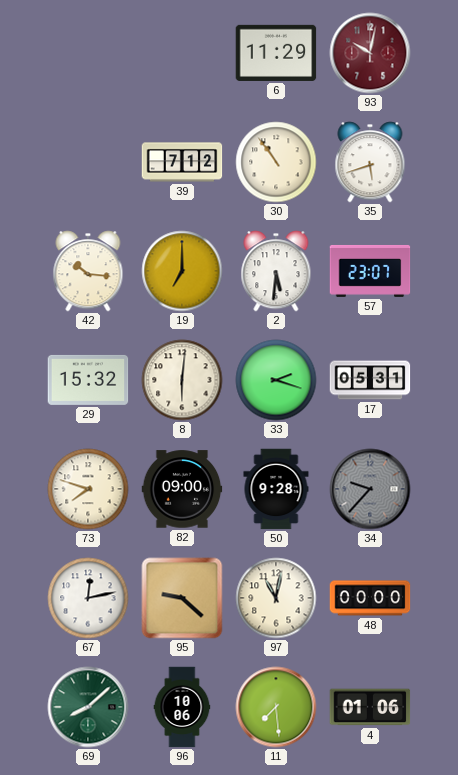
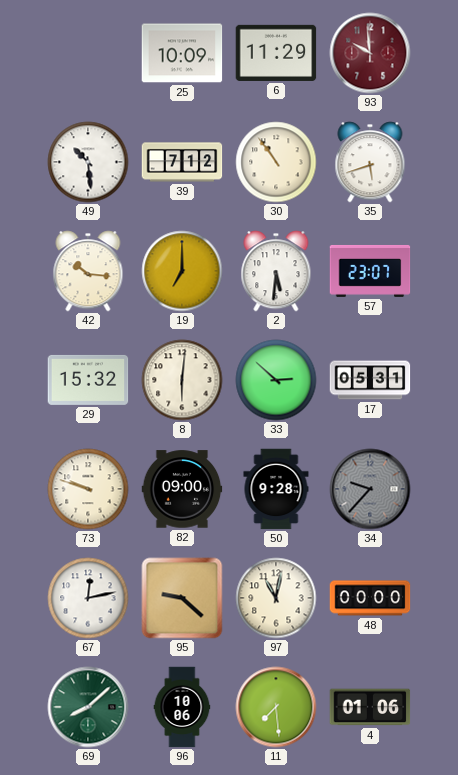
25: none -> 10:09 (182, 53)
93: 10:02 -> 9:59 (370, 53)
49: none -> 10:29 (88, 162)
33: 2:18 -> 2:52 (276, 380)
73: 7:48 -> 9:48 (88, 489)
